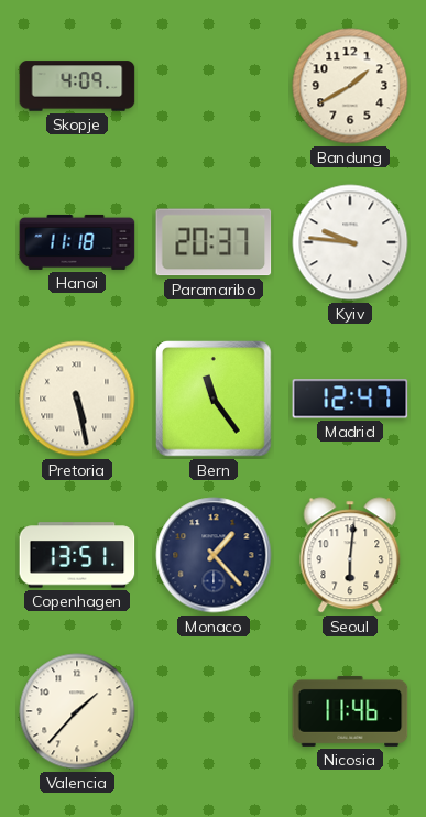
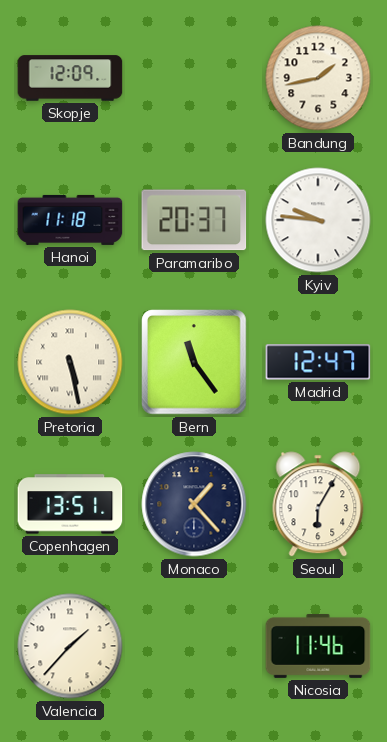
Skopje: 4:09 -> 12:09 (70, 78)
Bandung: 1:40 -> 1:43 (318, 78)
Seoul: 6:01 -> 6:05 (318, 504)
